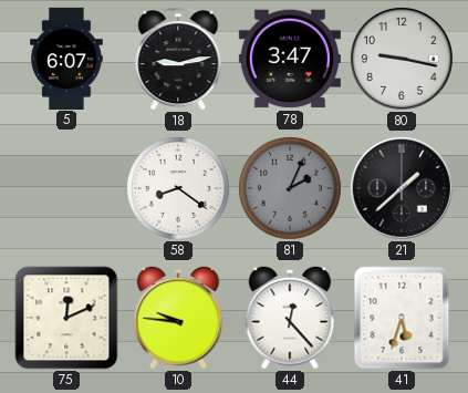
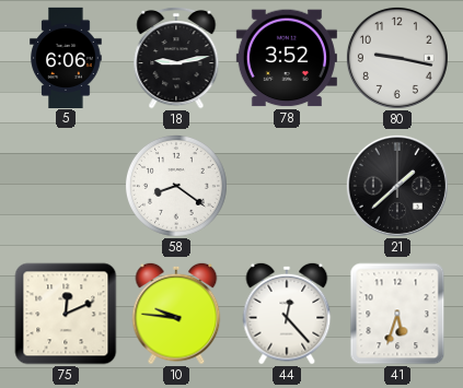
5: 6:07 -> 6:06 (66, 57)
78: 3:47 -> 3:52 (287, 58)
81: 2:04 -> none (290, 188)
